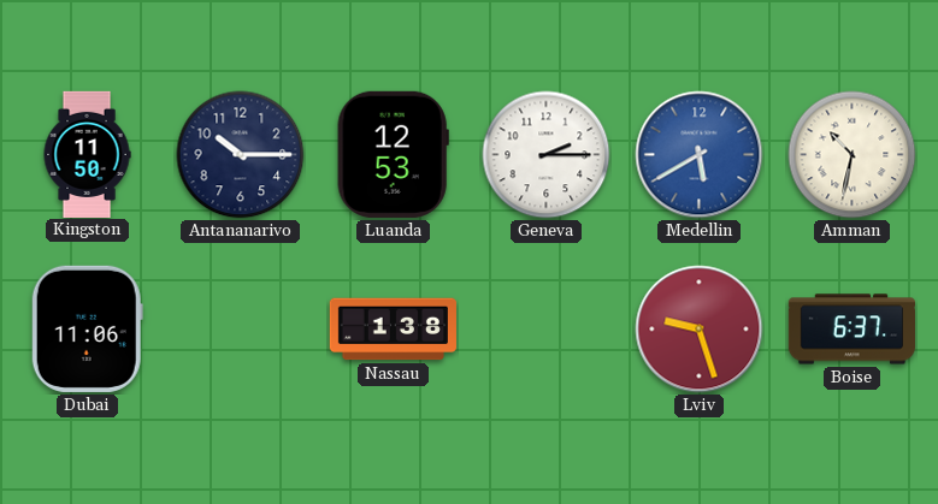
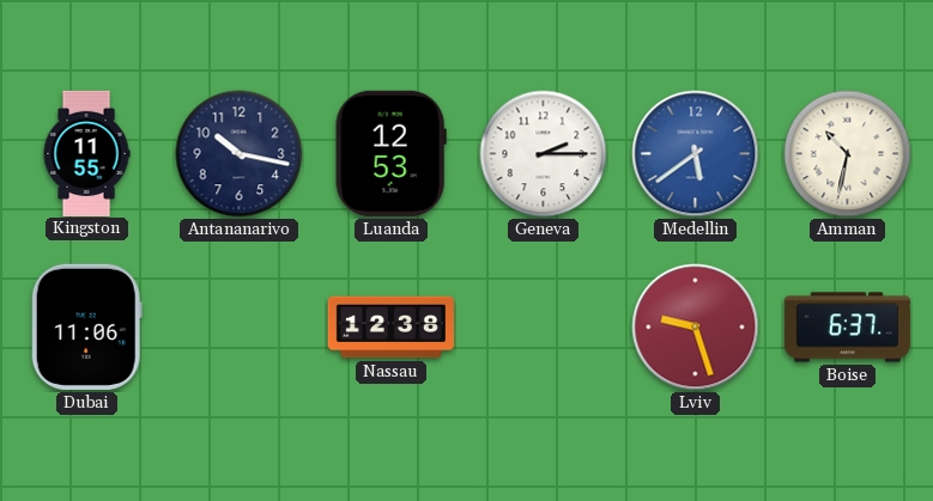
Kingston: 11:50 -> 11:55 (86, 153)
Antananarivo: 10:15 -> 10:17 (240, 154)
Medellin: 5:40 -> 5:39 (696, 154)
Nassau: 1:38 -> 12:38 (390, 328)
